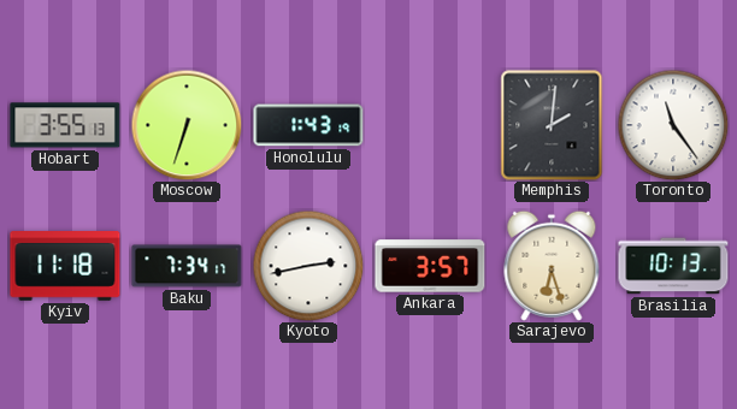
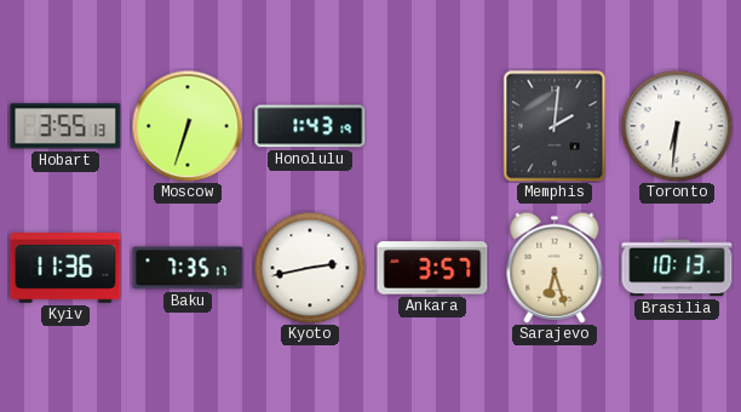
Toronto: 11:24 -> 6:31 (677, 126)
Kyiv: 11:18 -> 11:36 (65, 269)
Baku: 7:34 -> 7:35 (188, 268)
